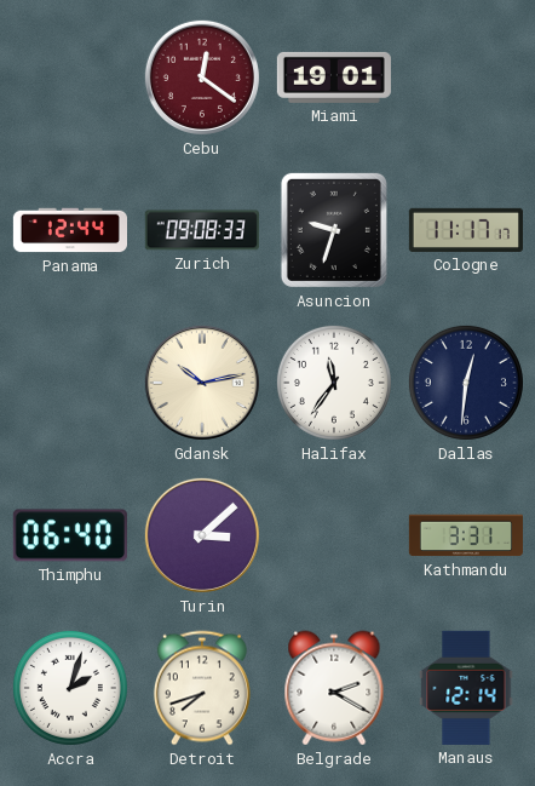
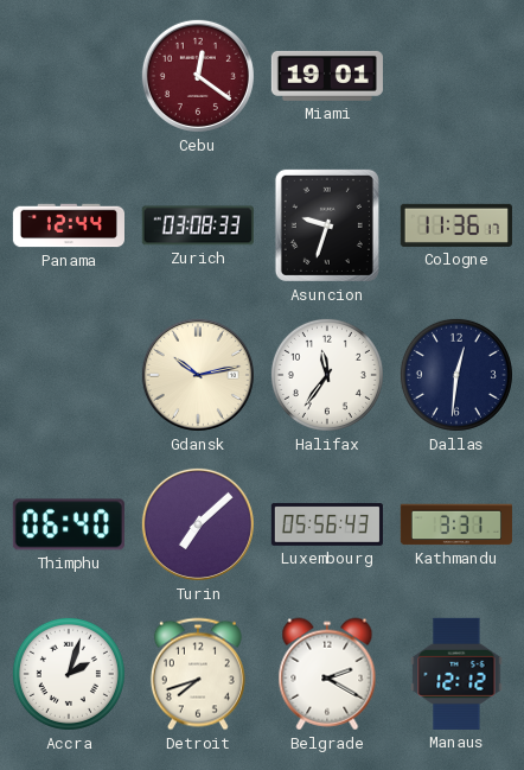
Zurich: 09:08 -> 03:08 (198, 225)
Cologne: 11:17 -> 11:36 (456, 225)
Turin: 3:08 -> 7:08 (198, 524)
Luxembourg: none -> 05:56 (327, 526)
Manaus: 12:14 -> 12:12 (456, 674)
